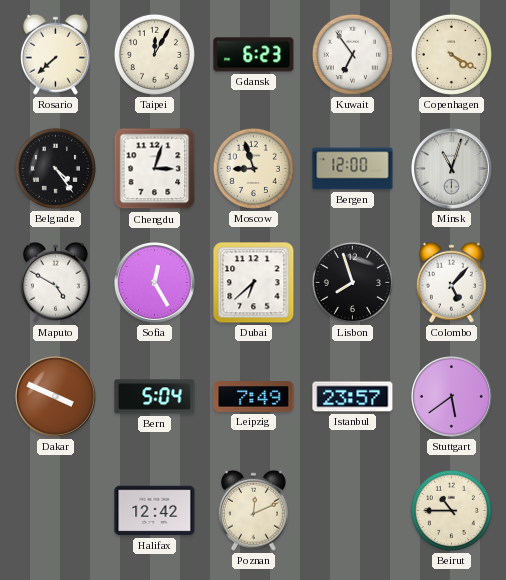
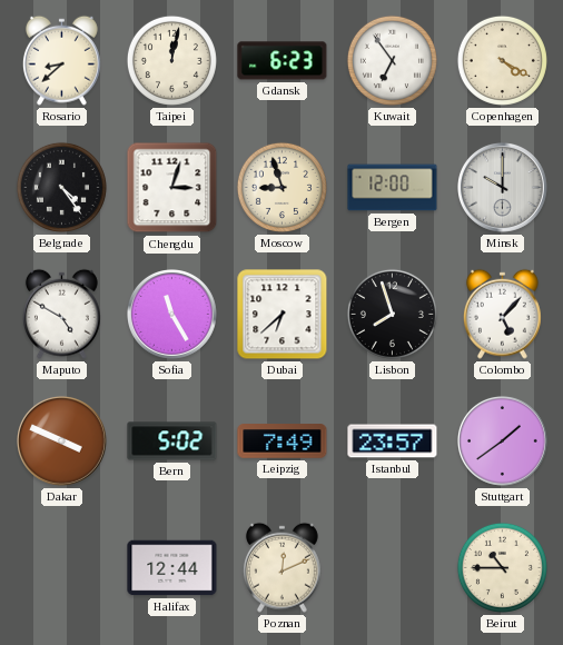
Rosario: 7:38 -> 8:38 (61, 60)
Taipei: 12:05 -> 12:02 (171, 60)
Minsk: 11:03 -> 10:00 (503, 188)
Sofia: 12:25 -> 11:25 (172, 315)
Bern: 5:04 -> 5:02 (172, 441)
Stuttgart: 5:39 -> 1:39 (503, 441)
Halifax: 12:42 -> 12:44 (172, 568)
